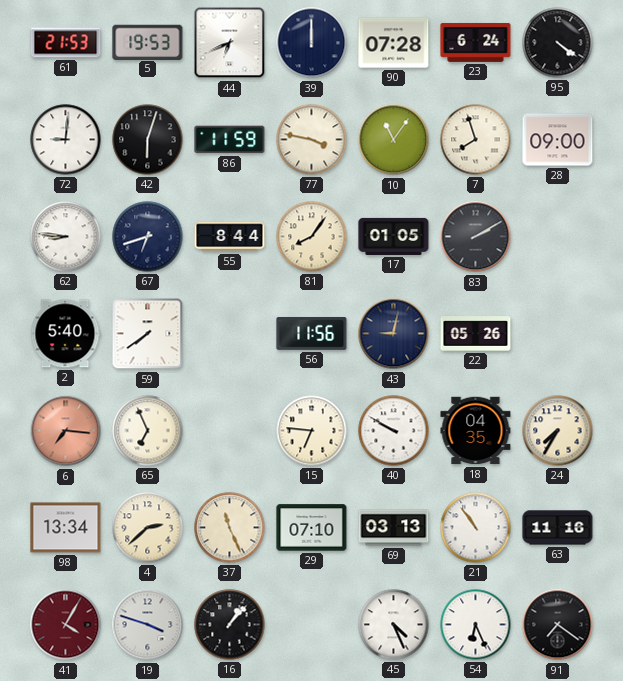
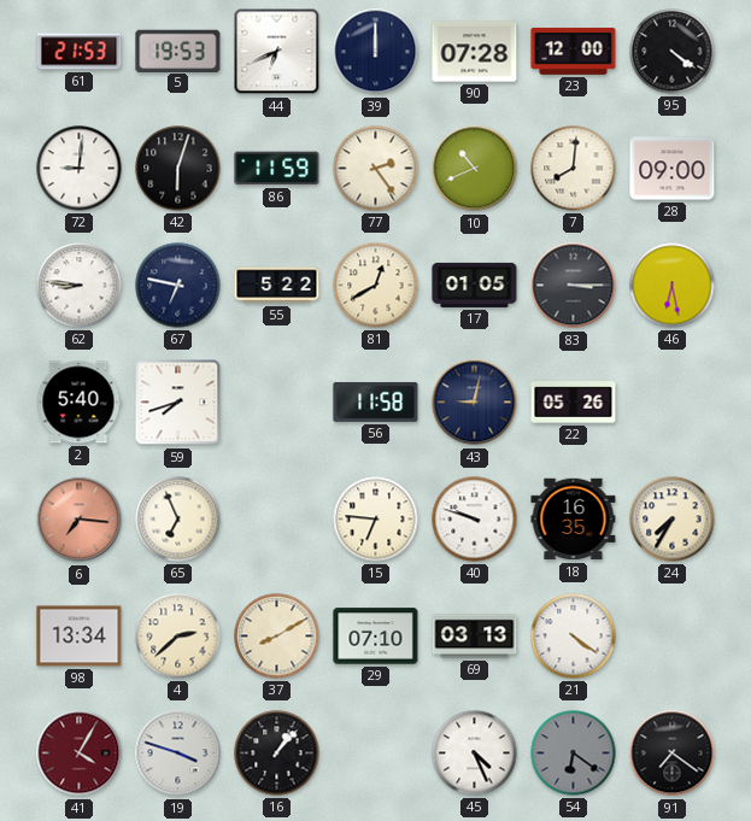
23: 6:24 -> 12:00 (574, 51)
77: 3:47 -> 2:24 (376, 169)
10: 11:06 -> 10:41 (475, 169)
7: 7:57 -> 8:01 (574, 169)
67: 6:42 -> 6:47 (178, 286)
55: 8:44 -> 5:22 (277, 286)
81: 8:06 -> 12:40 (376, 286)
83: 2:10 -> 3:15 (574, 286)
46: none -> 6:28 (673, 286)
59: 7:39 -> 7:42 (178, 403)
56: 11:56 -> 11:58 (376, 403)
40: 9:50 -> 9:48 (475, 520)
18: 04:35 -> 16:35 (574, 520)
37: 11:26 -> 8:10 (277, 637)
21: 10:54 -> 4:21 (574, 637)
63: 11:16 -> none (558, 528)
54: 6:26 -> 6:21 (574, 753)
54 dial: white -> grey (574, 753)
